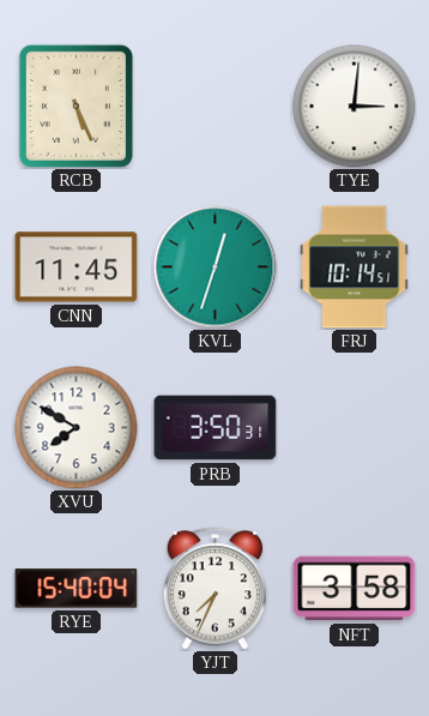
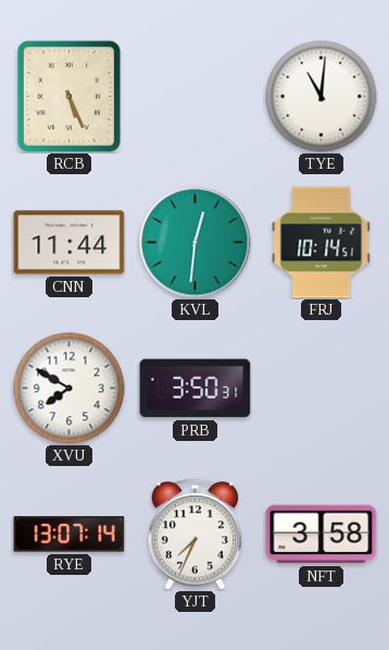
TYE: 3:01 -> 11:01 (322, 97)
CNN: 11:45 -> 11:44 (70, 243)
KVL: 12:33 -> 12:31 (196, 243)
RYE: 15:40 -> 13:07 (70, 535)
